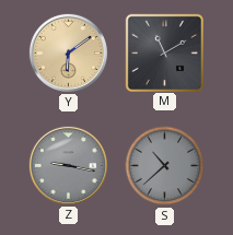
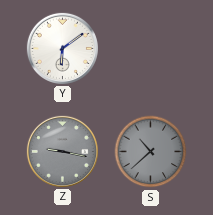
Y dial: champagne -> white (62, 48)
M: 11:10 -> none (164, 52)
